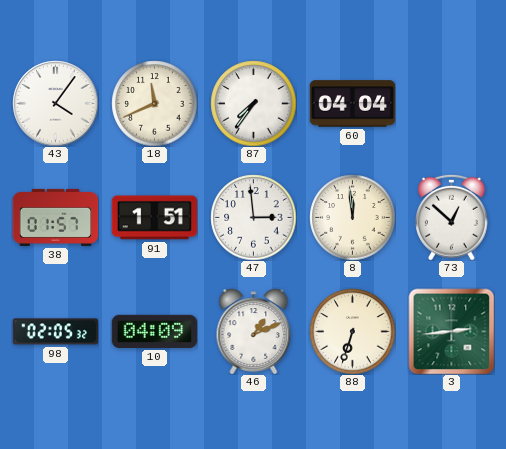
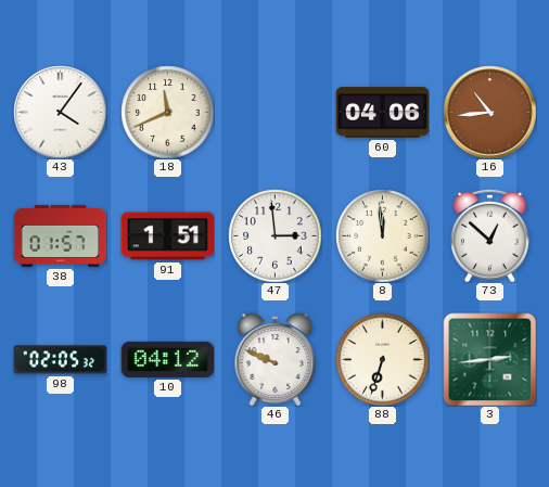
87: 7:36 -> none (253, 103)
60: 04:04 -> 04:06 (382, 113)
16: none -> 10:44 (489, 112)
10: 04:09 -> 04:12 (167, 359)
46: 1:11 -> 9:49 (276, 359)
